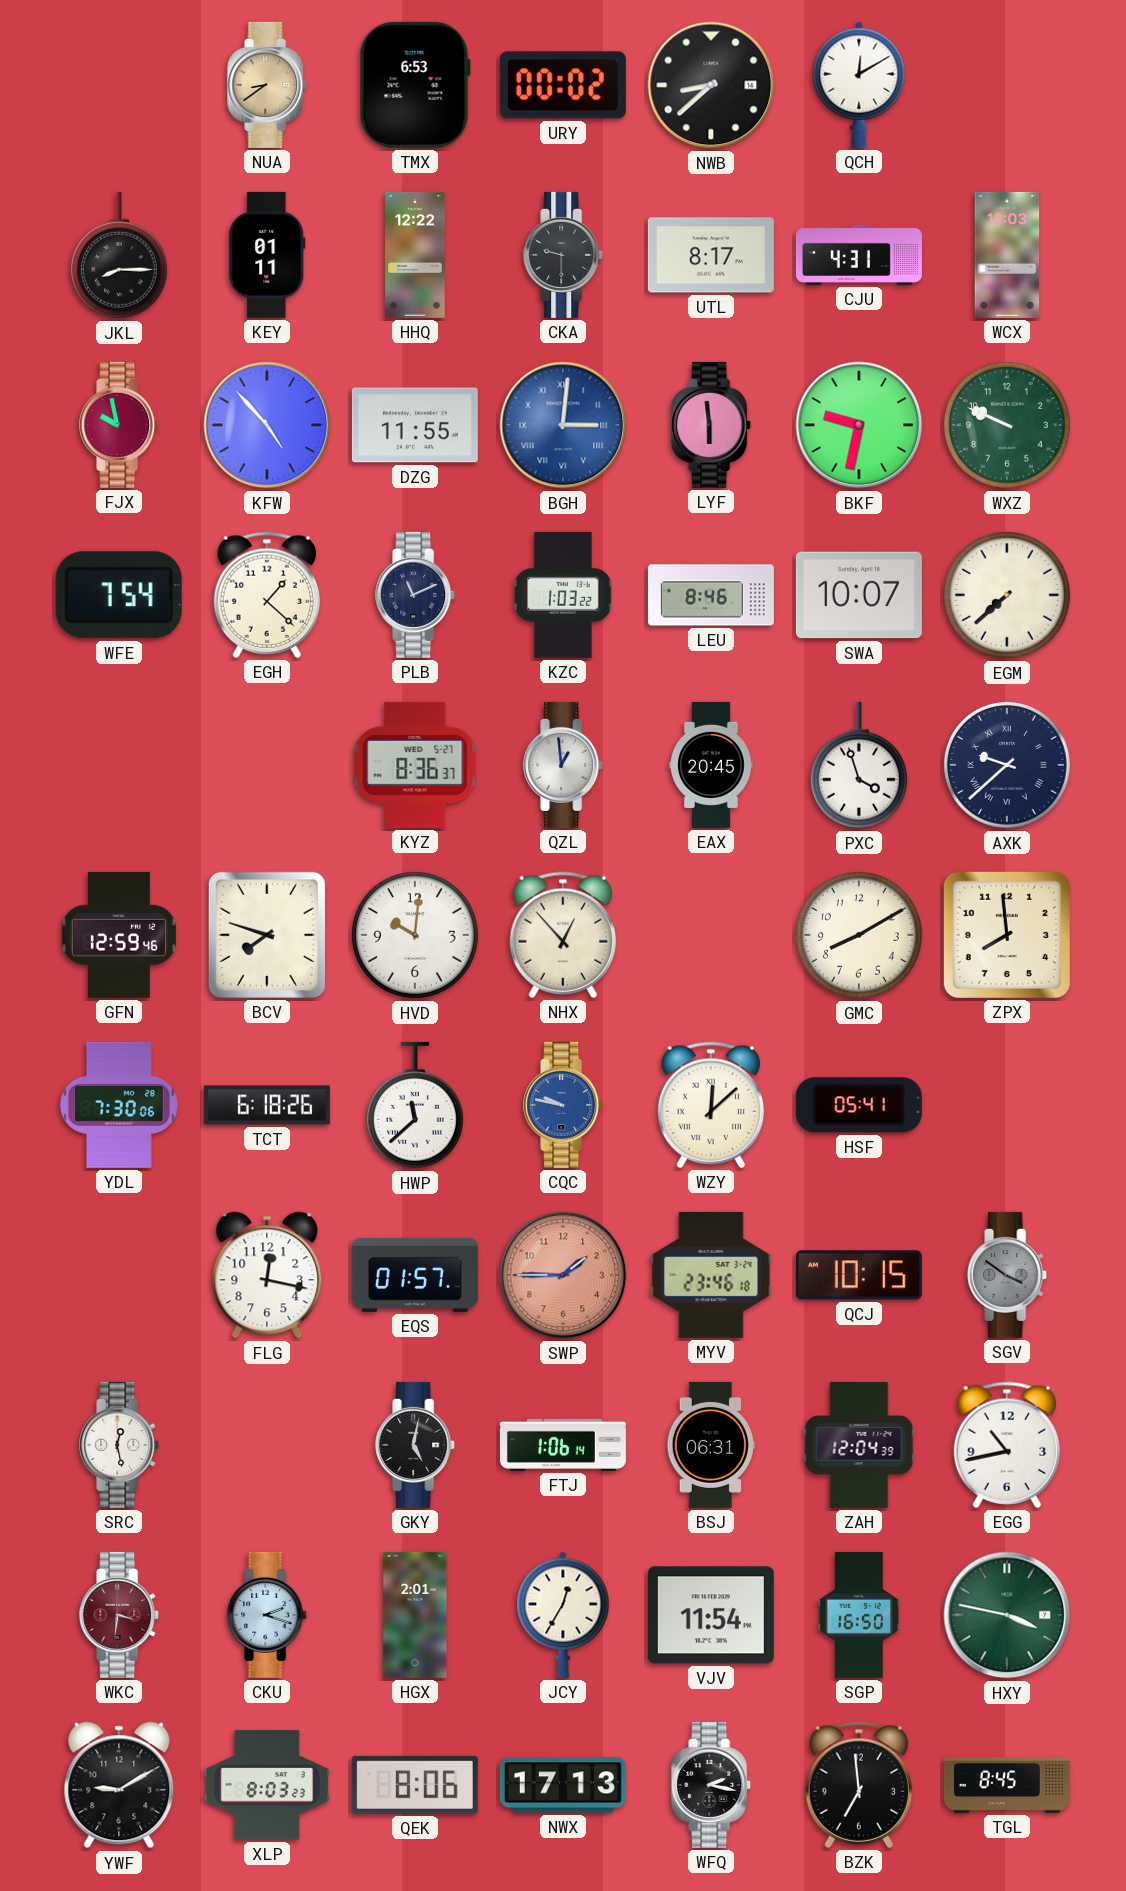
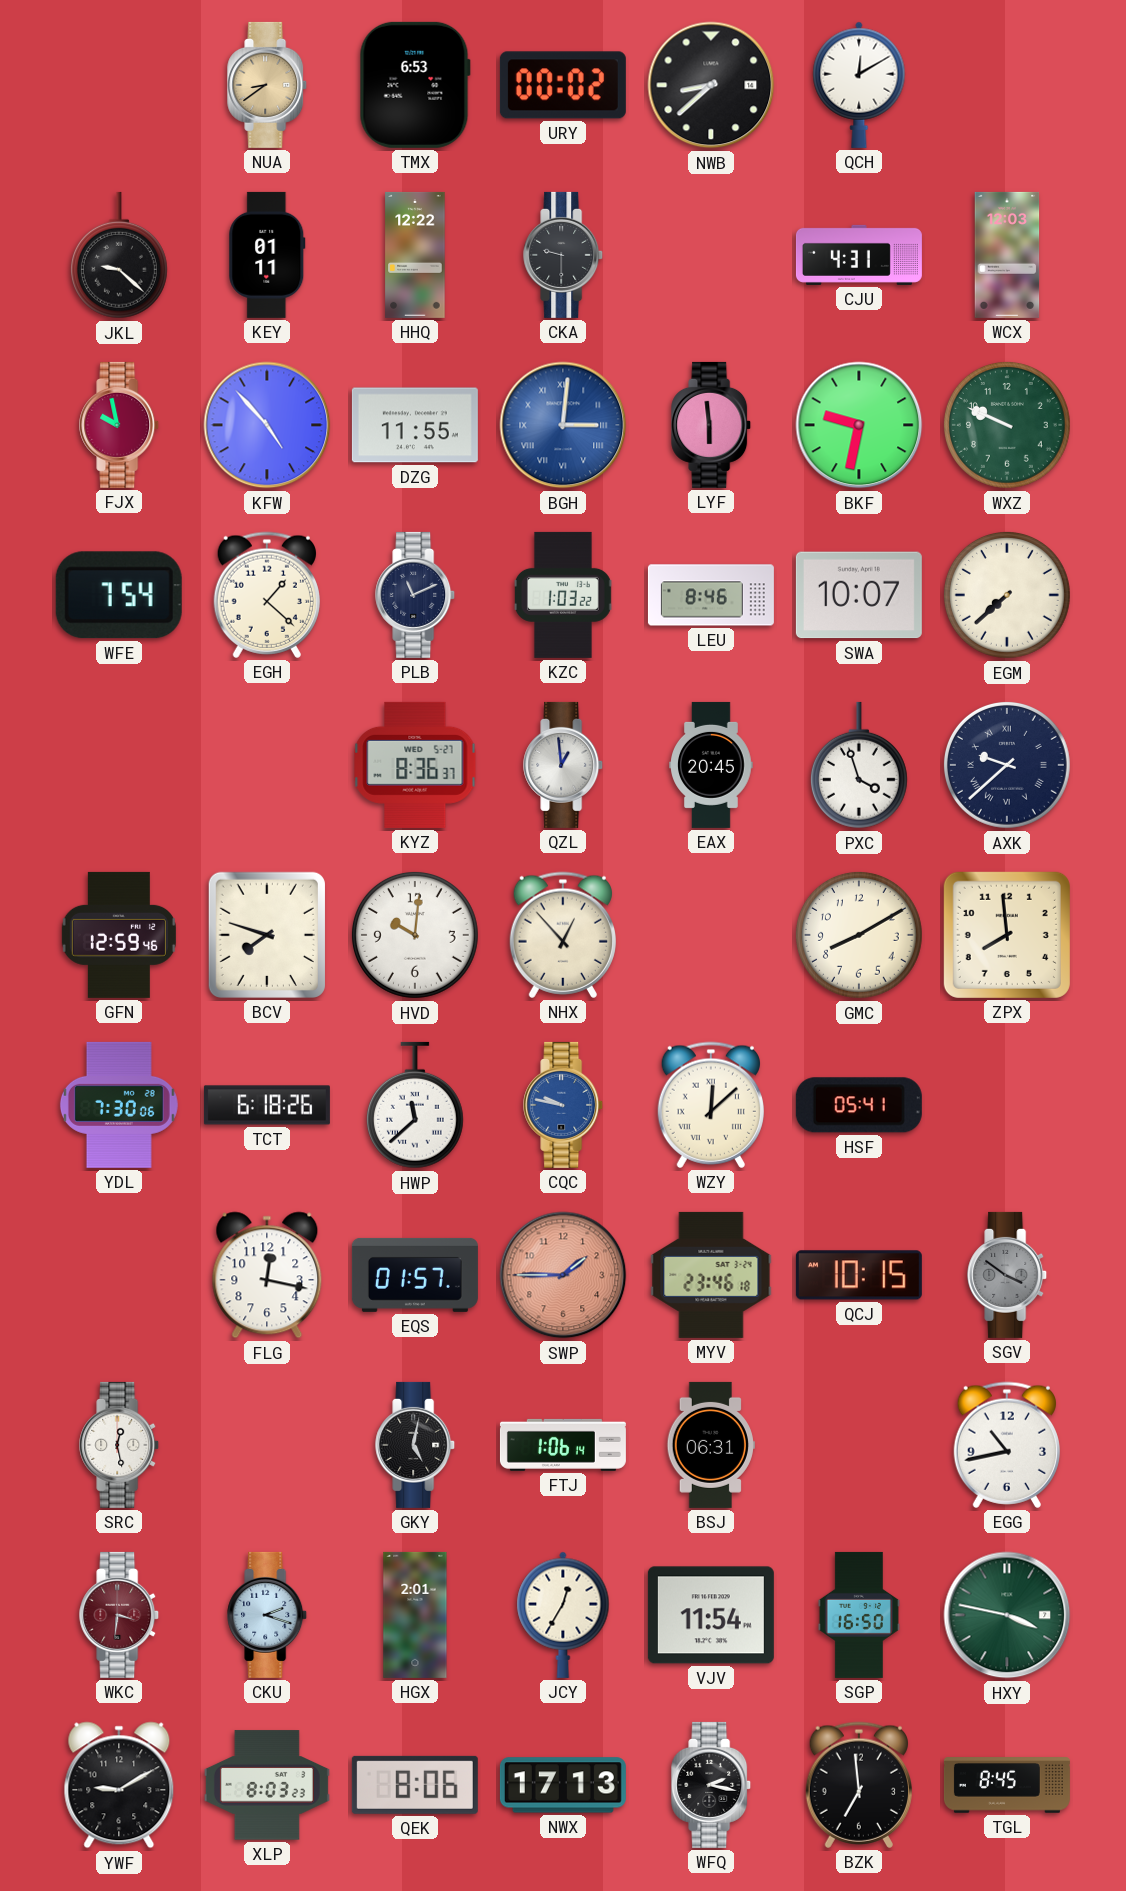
JKL: 8:15 -> 9:22 (119, 255)
UTL: 8:17 -> none (711, 255)
ZAH: 12:04 -> none (859, 1445)
